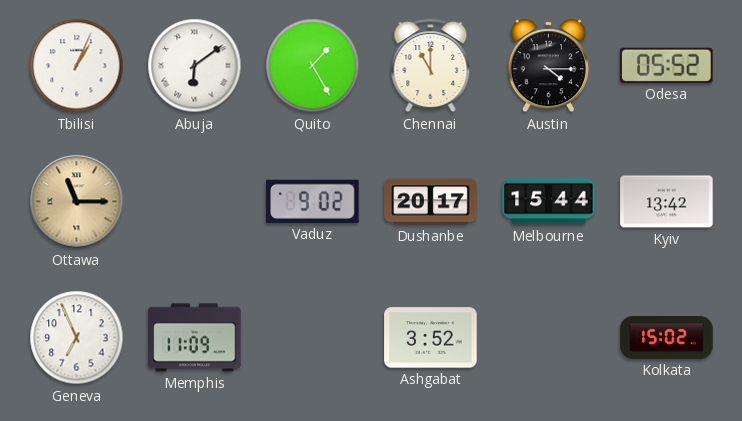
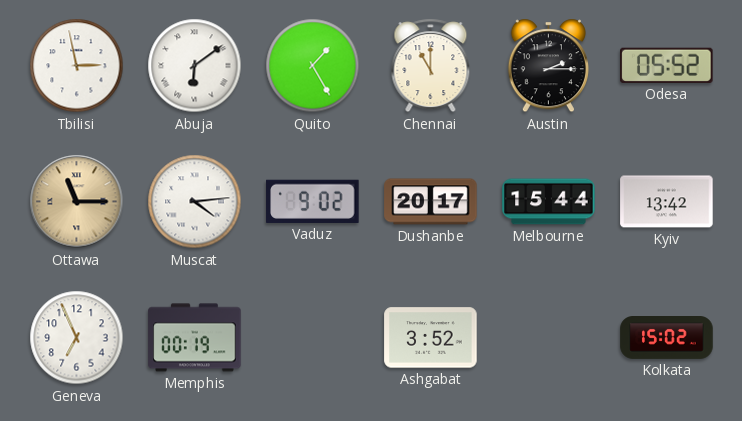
Tbilisi: 1:04 -> 2:58 (77, 66)
Austin: 4:15 -> 2:15 (548, 66)
Muscat: none -> 4:14 (195, 202)
Memphis: 11:09 -> 00:19 (195, 338)
